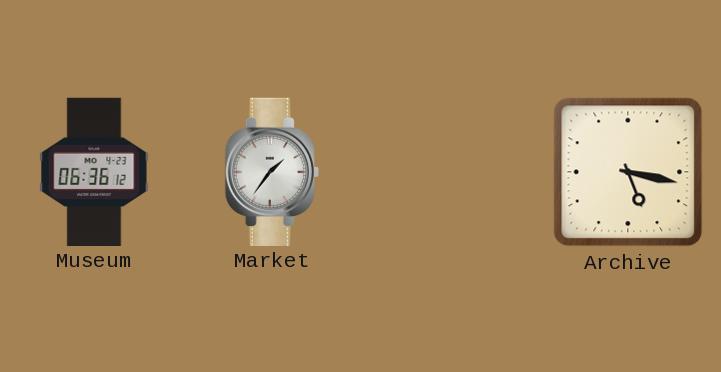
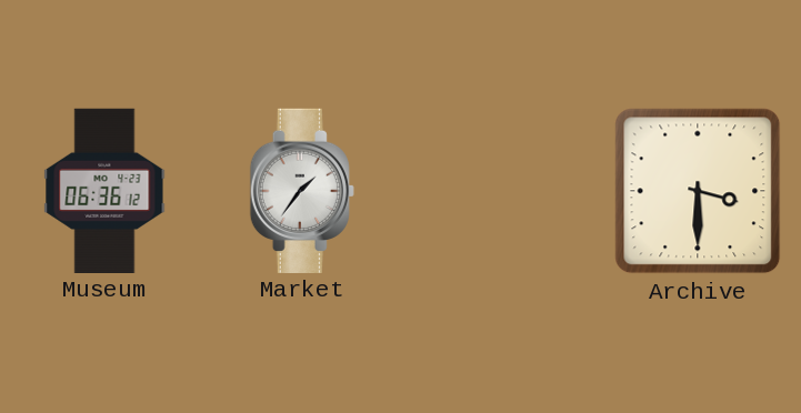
Archive: 5:17 -> 3:30 (698, 191)
